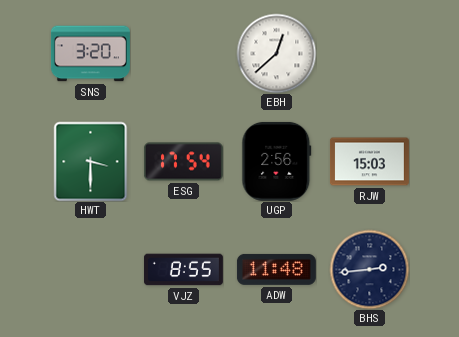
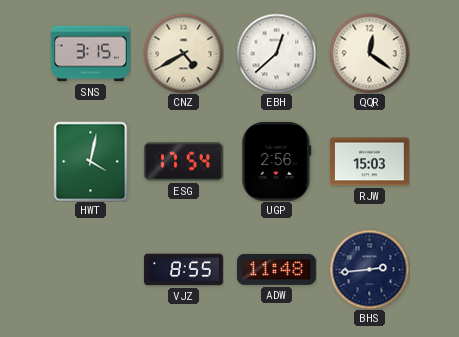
SNS: 3:20 -> 3:15 (90, 54)
CNZ: none -> 4:40 (183, 53)
QQR: none -> 12:21 (369, 53)
HWT: 3:30 -> 4:02 (91, 161)
